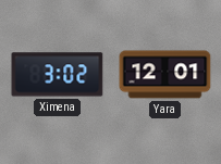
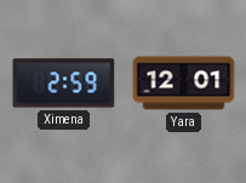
Ximena: 3:02 -> 2:59 (64, 84)
